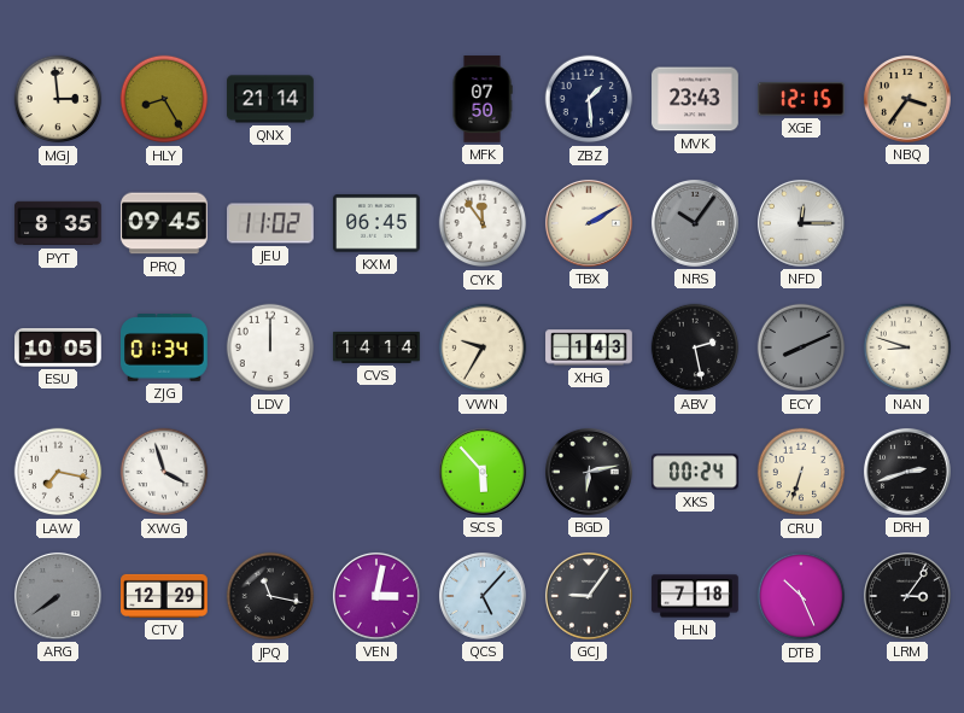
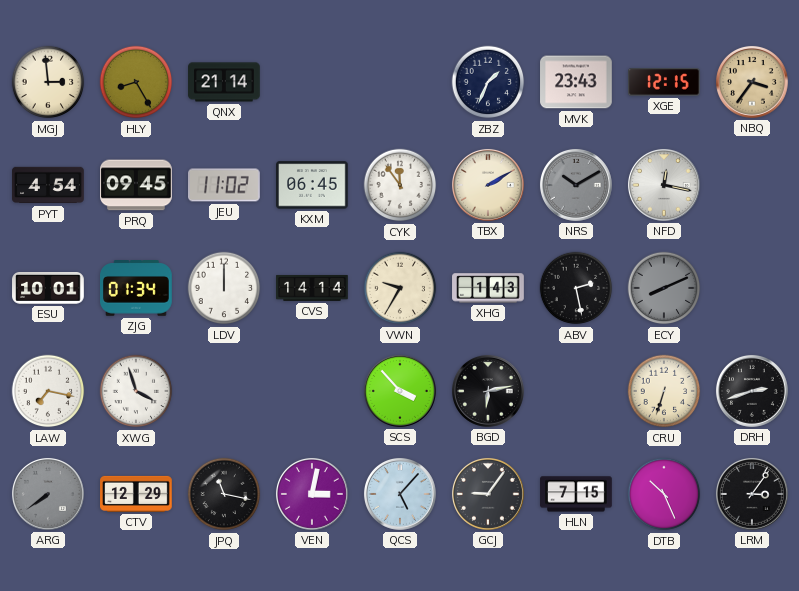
MFK: 07:50 -> none (483, 99)
ZBZ: 1:29 -> 1:34 (488, 82)
PYT: 8:35 -> 4:54 (48, 185)
NRS: 10:06 -> 10:10 (576, 185)
NFD: 12:15 -> 12:17 (664, 185)
ESU: 10:05 -> 10:01 (48, 289)
NAN: 8:48 -> none (907, 347)
SCS: 5:53 -> 3:53 (400, 391)
XKS: 00:24 -> none (696, 472)
HLN: 7:18 -> 7:15 (576, 494)
